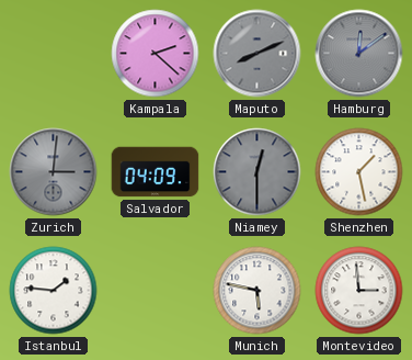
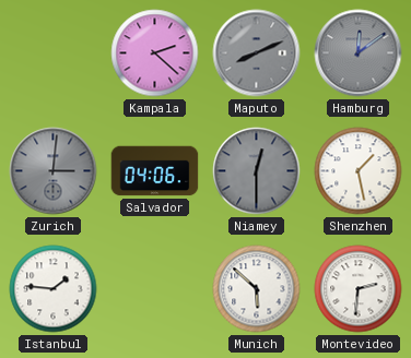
Salvador: 04:09 -> 04:06 (155, 171)
Munich: 5:47 -> 5:52 (257, 289)
Montevideo: 2:59 -> 2:31 (359, 289)
